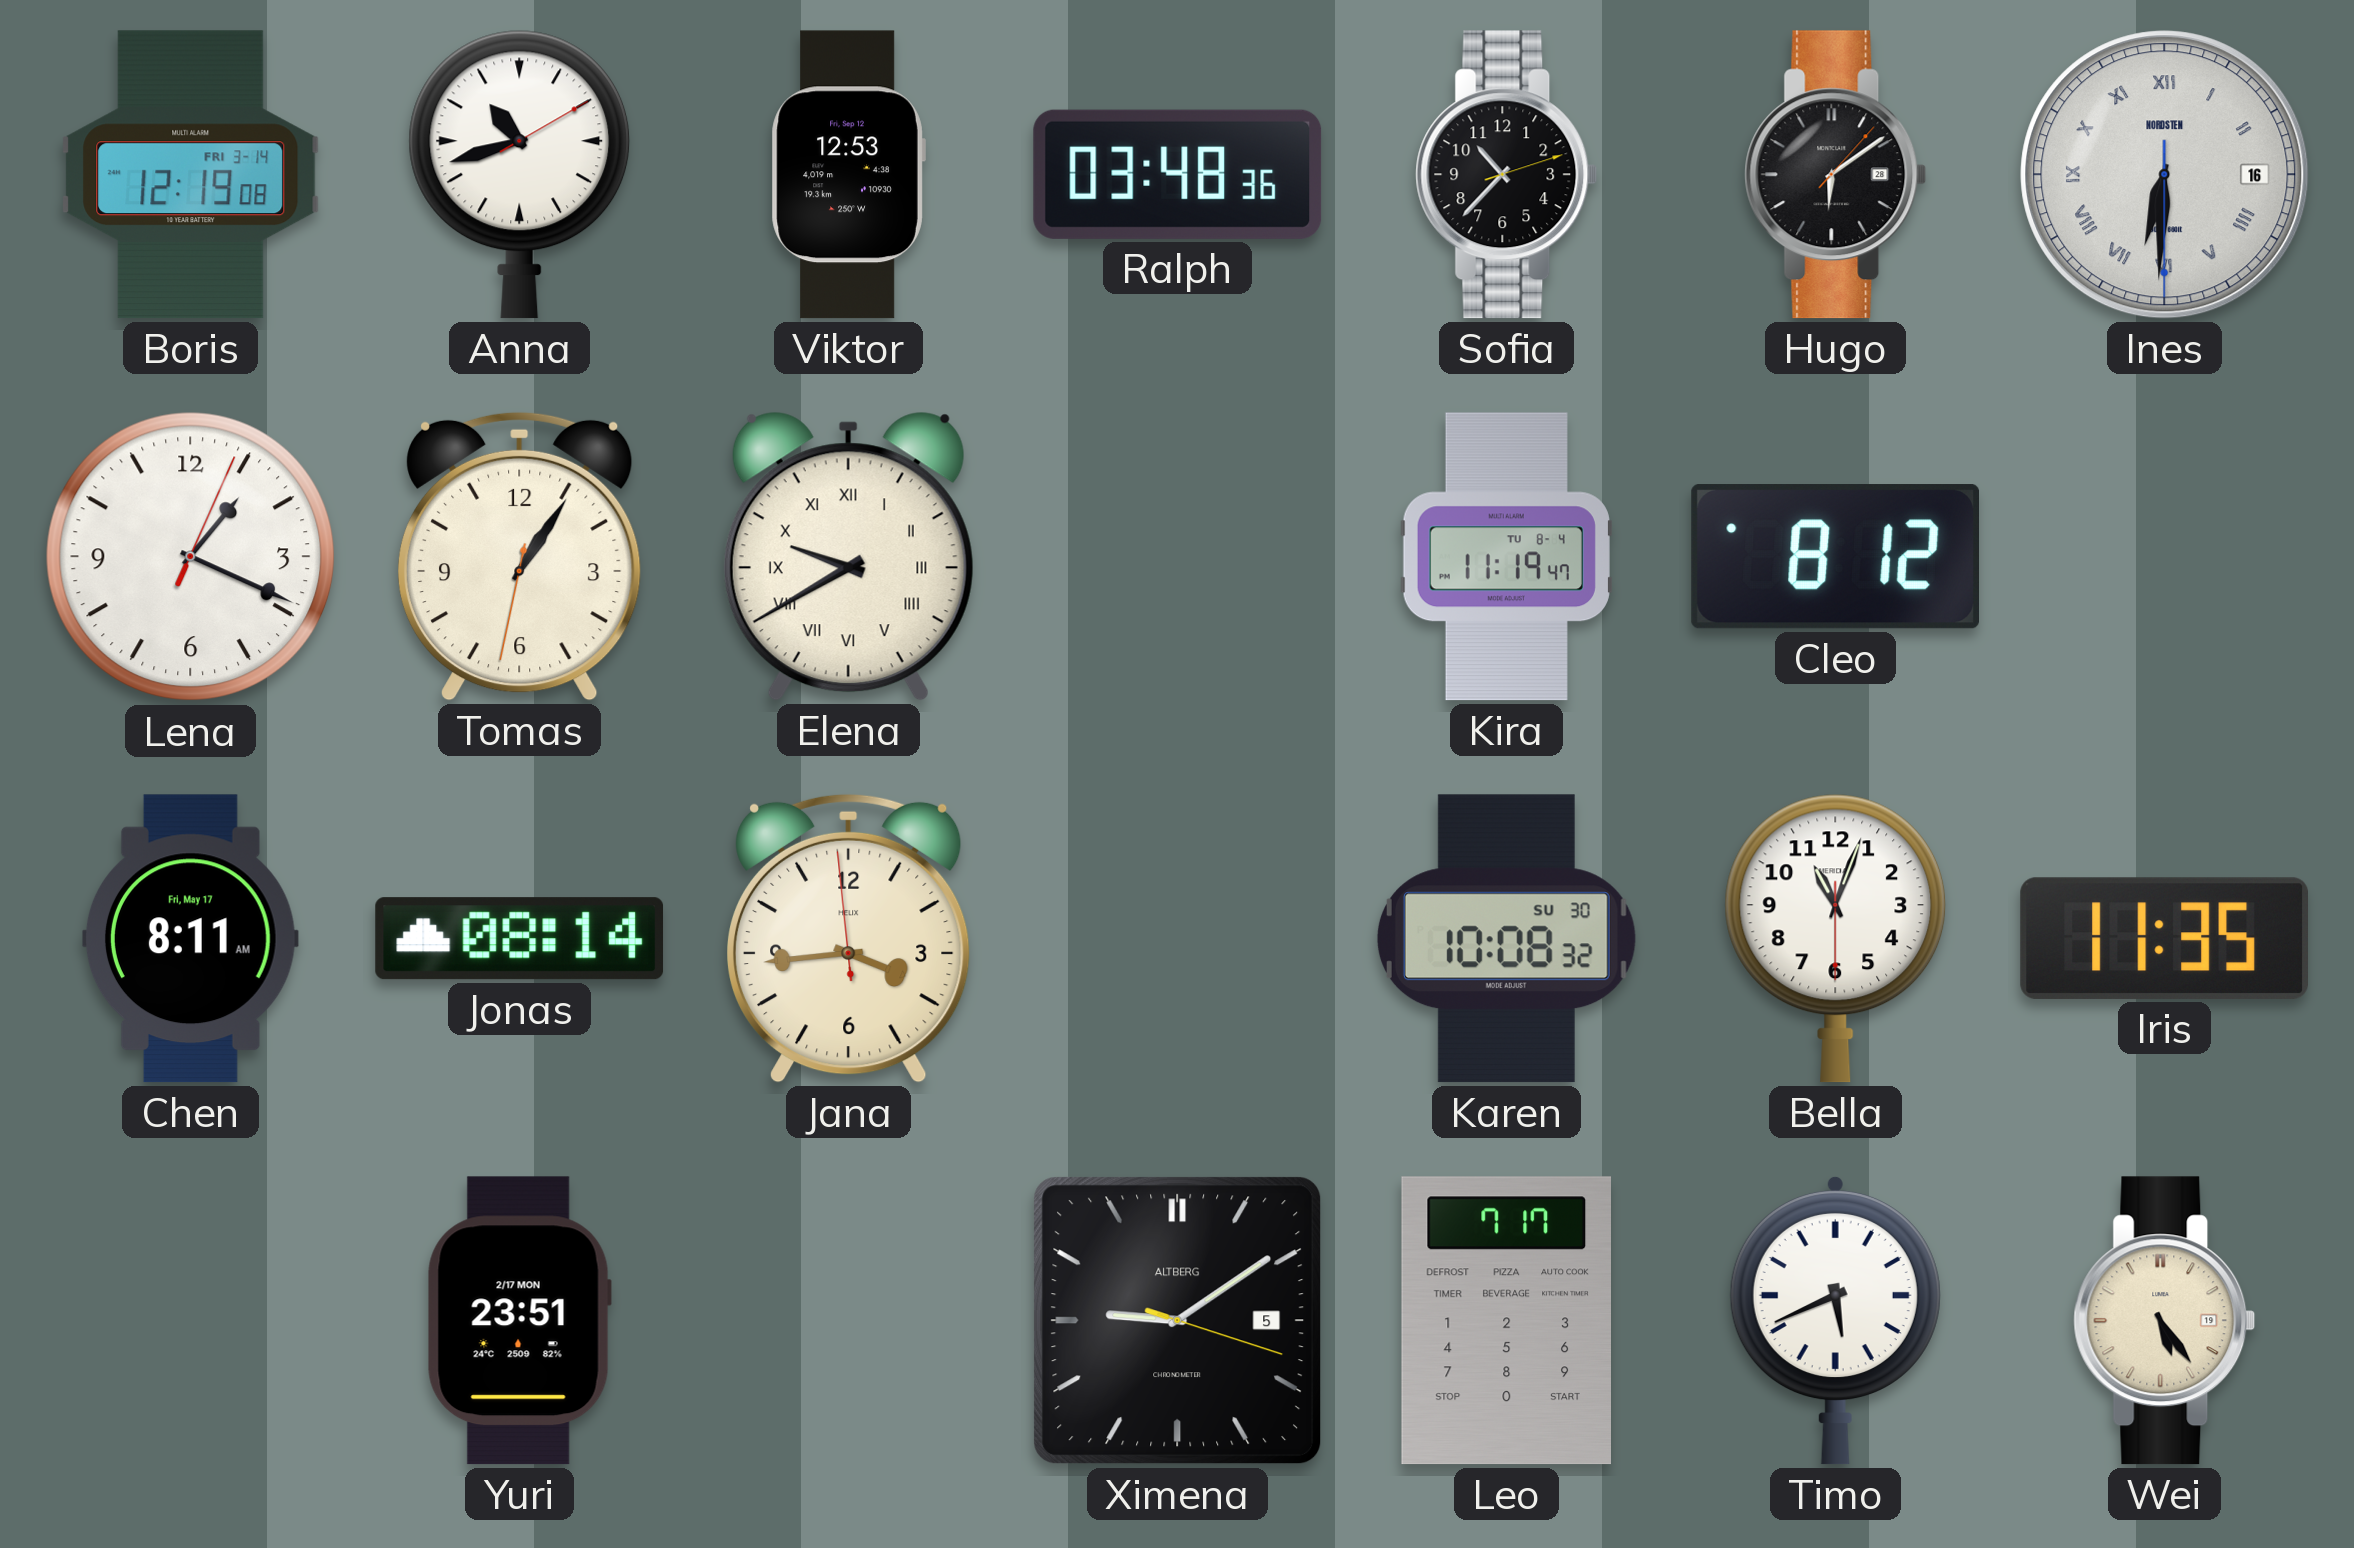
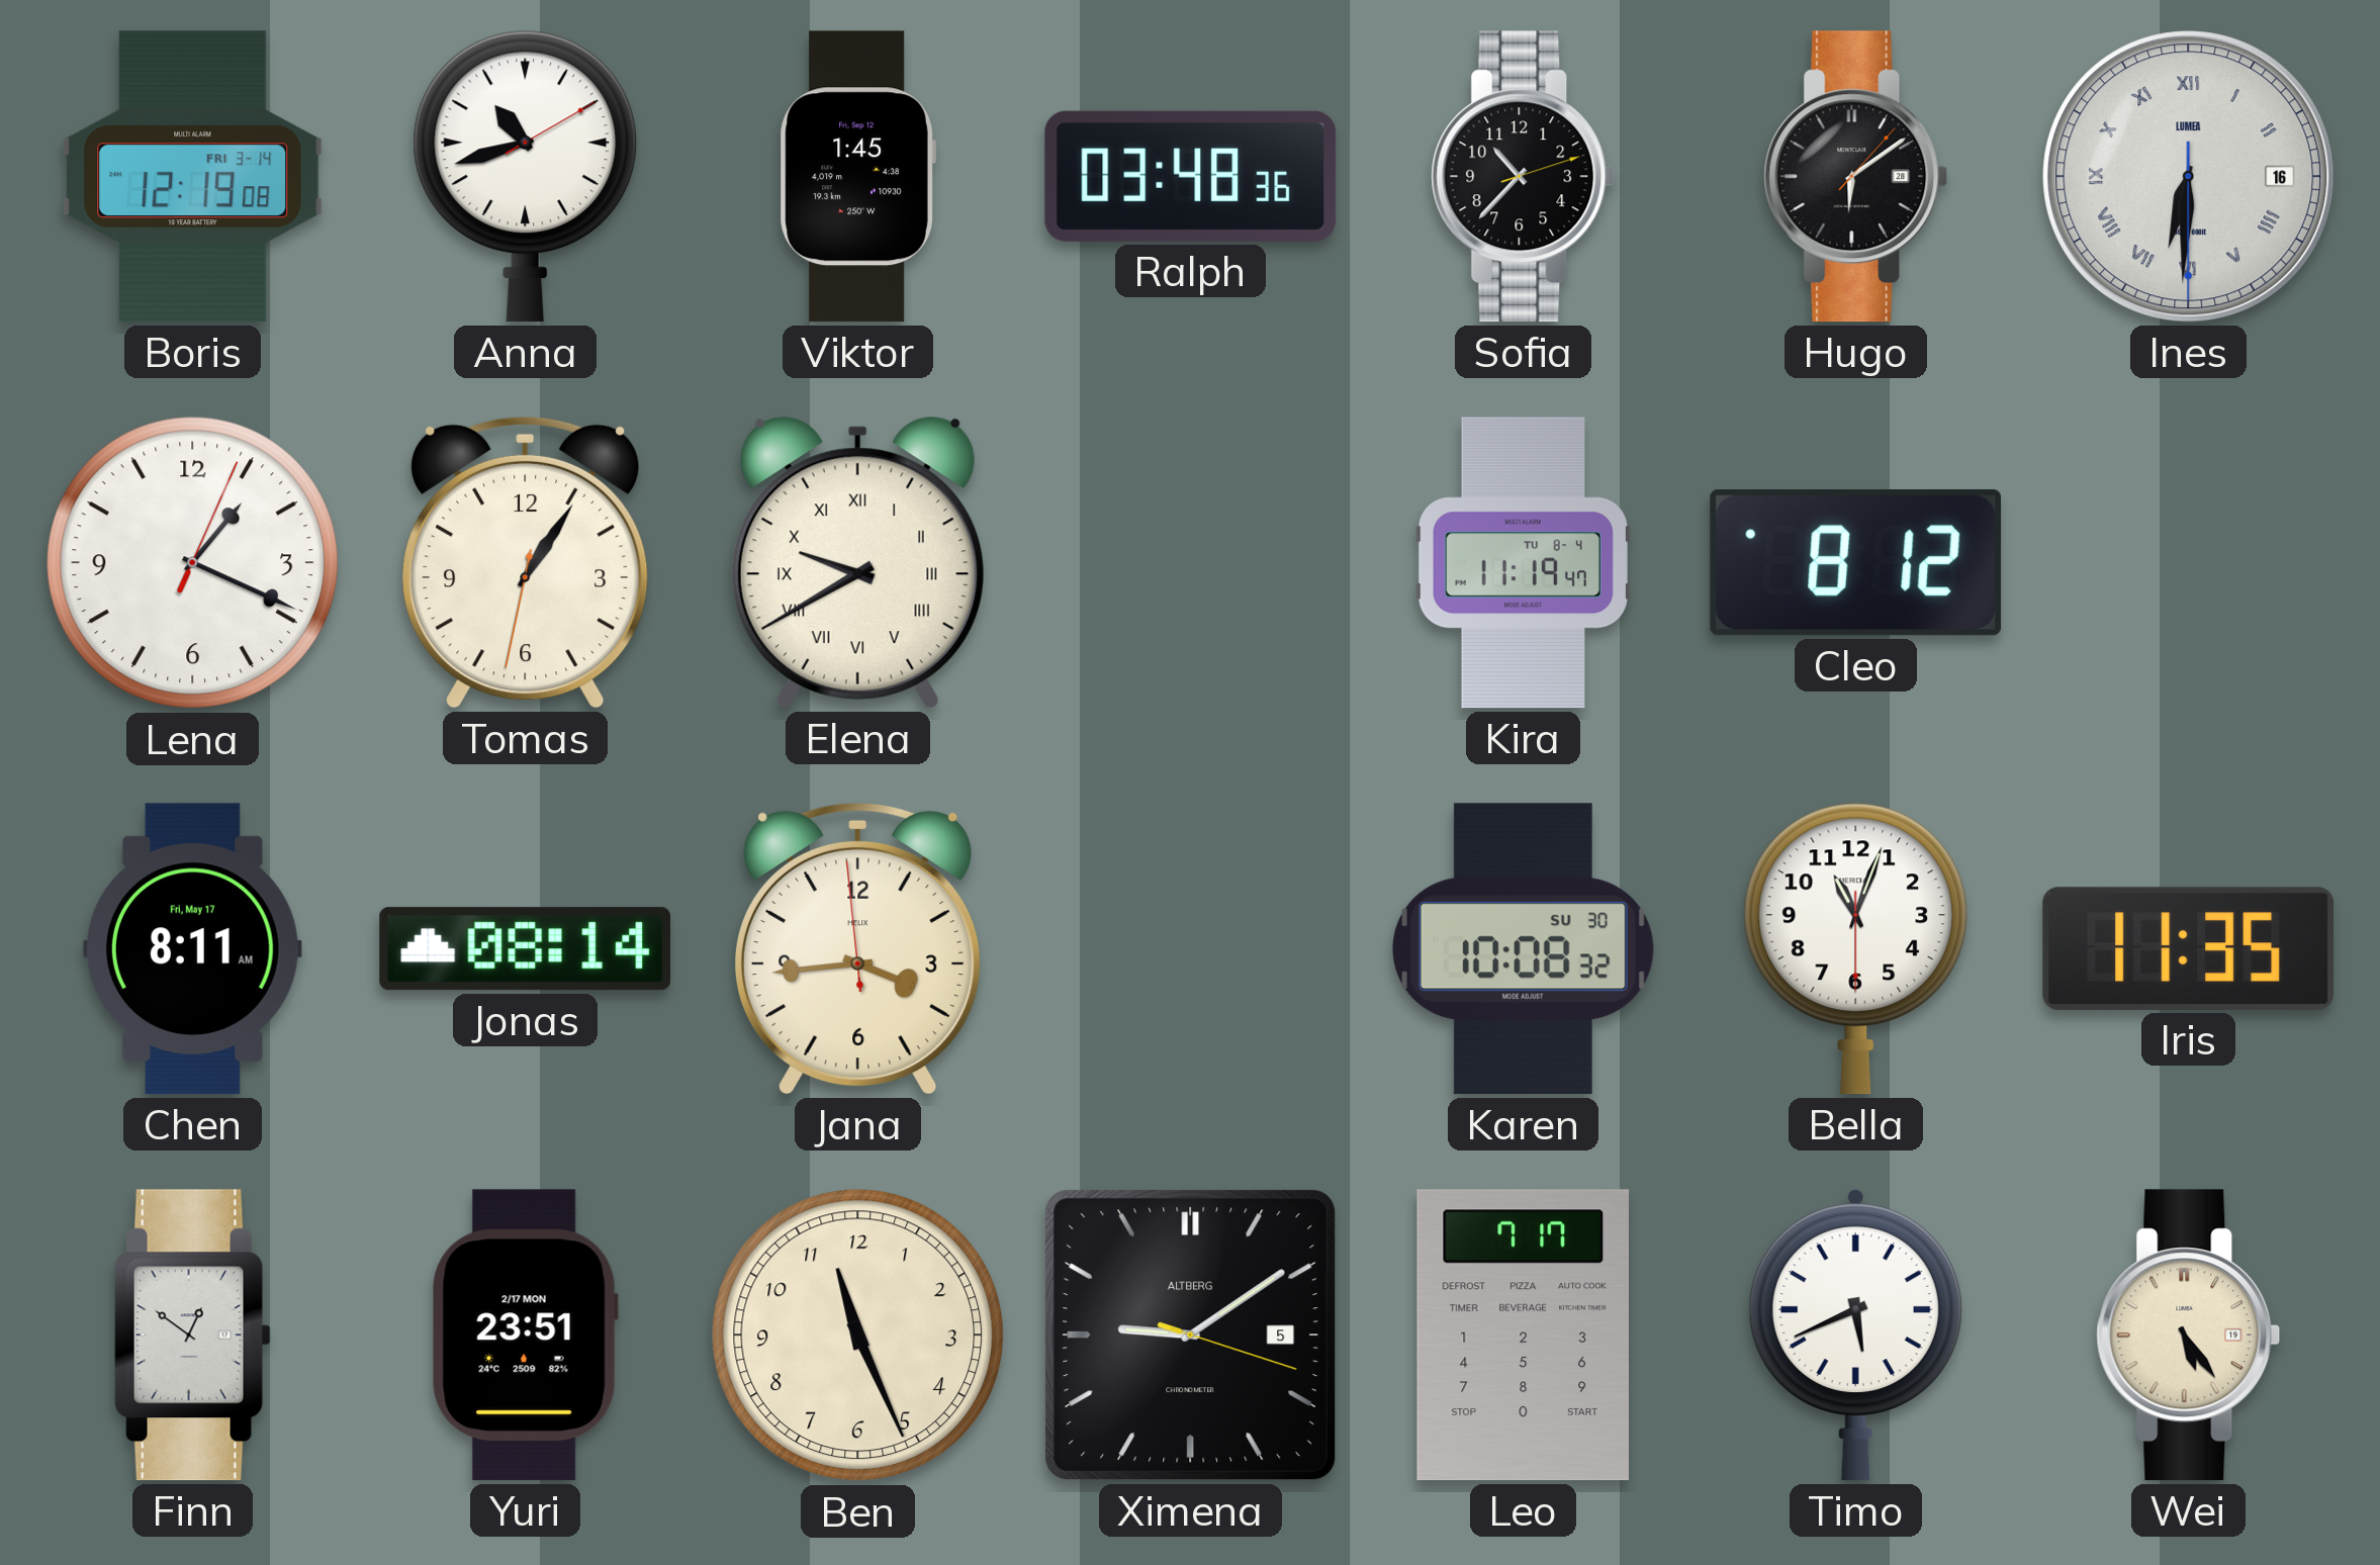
Viktor: 12:53 -> 1:45 (857, 177)
Ines brand: NORDSTEN -> LUMEA (2189, 177)
Finn: none -> 12:51 (192, 1336)
Ben: none -> 11:26 (858, 1336)
